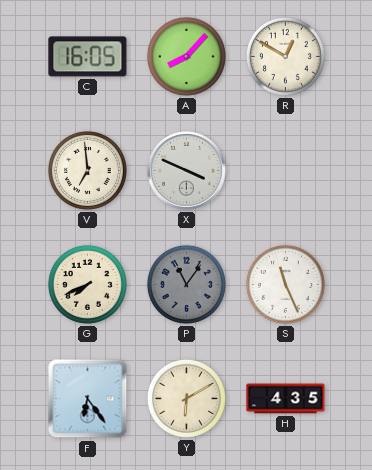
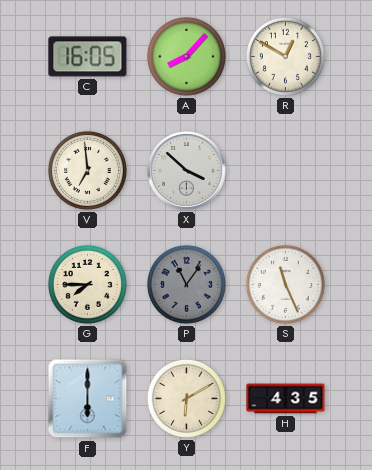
X: 3:49 -> 3:52 (187, 171)
G: 7:41 -> 7:45 (87, 284)
F: 6:24 -> 6:00 (88, 399)
